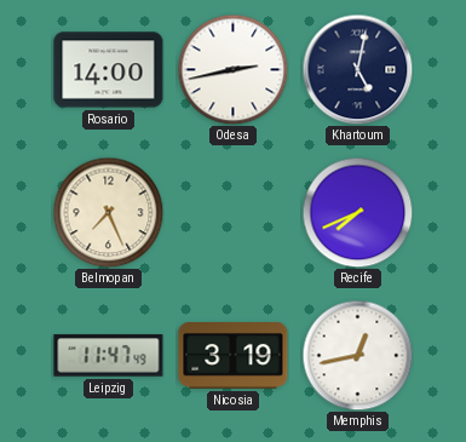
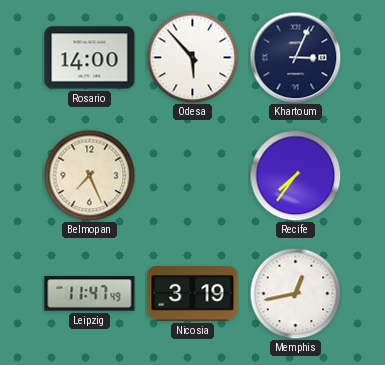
Odesa: 2:43 -> 5:53 (192, 57)
Khartoum: 5:02 -> 3:04 (295, 57)
Recife: 7:41 -> 7:36 (295, 175)
